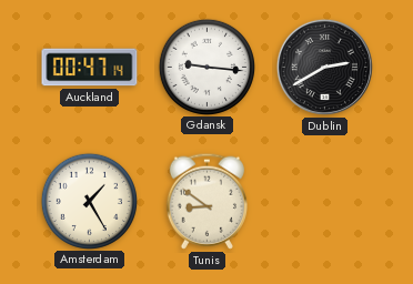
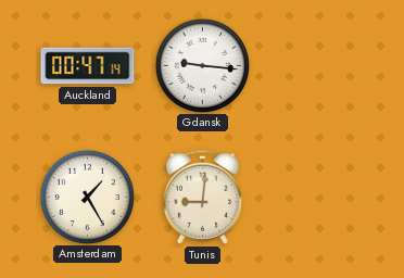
Dublin: 2:40 -> none (324, 67)
Tunis: 8:51 -> 9:01 (202, 197)
